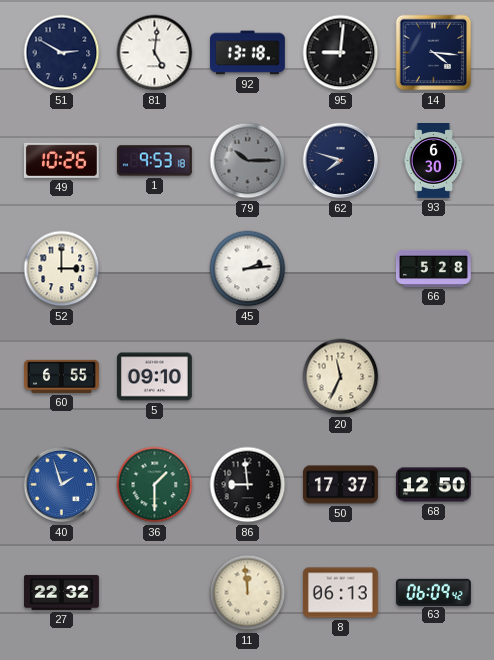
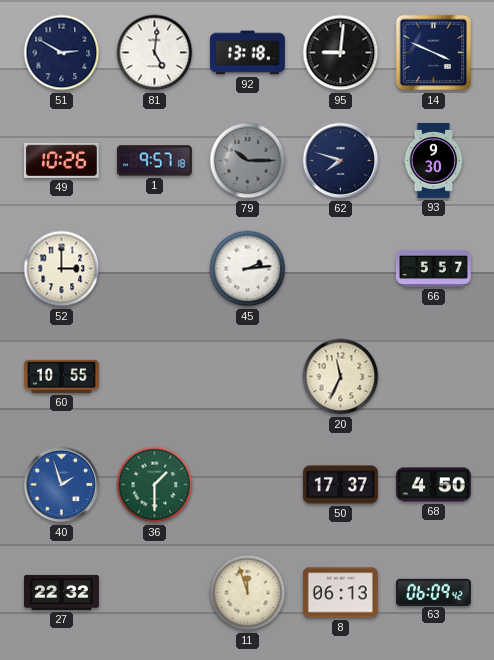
14: 4:16 -> 3:49 (434, 53)
1: 9:53 -> 9:57 (155, 161)
93: 6:30 -> 9:30 (434, 161)
66: 5:28 -> 5:57 (433, 268)
60: 6:55 -> 10:55 (62, 376)
5: 09:10 -> none (154, 377)
86: 8:59 -> none (248, 485)
68: 12:50 -> 4:50 (433, 485)
11: 11:59 -> 11:57 (248, 593)
